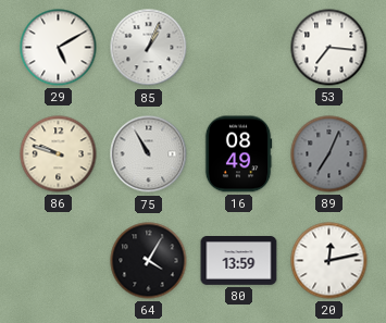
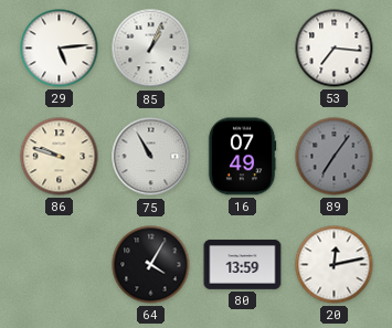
29: 5:10 -> 5:14 (60, 49)
16: 08:49 -> 07:49 (242, 157)
89: 7:04 -> 7:06 (335, 157)
